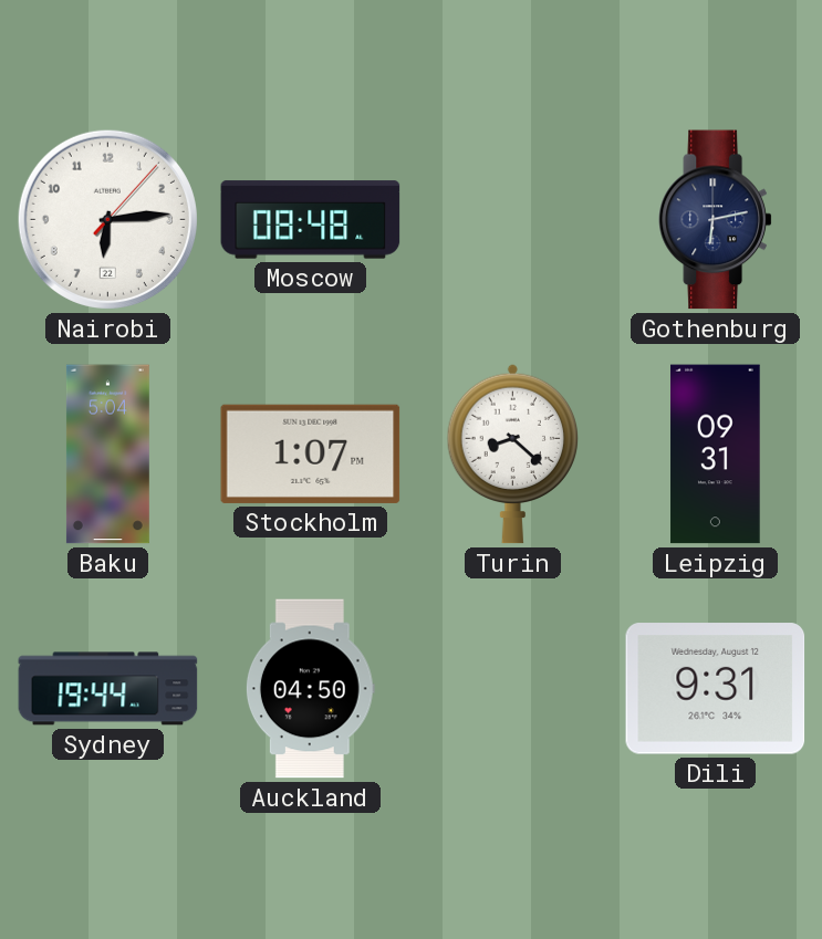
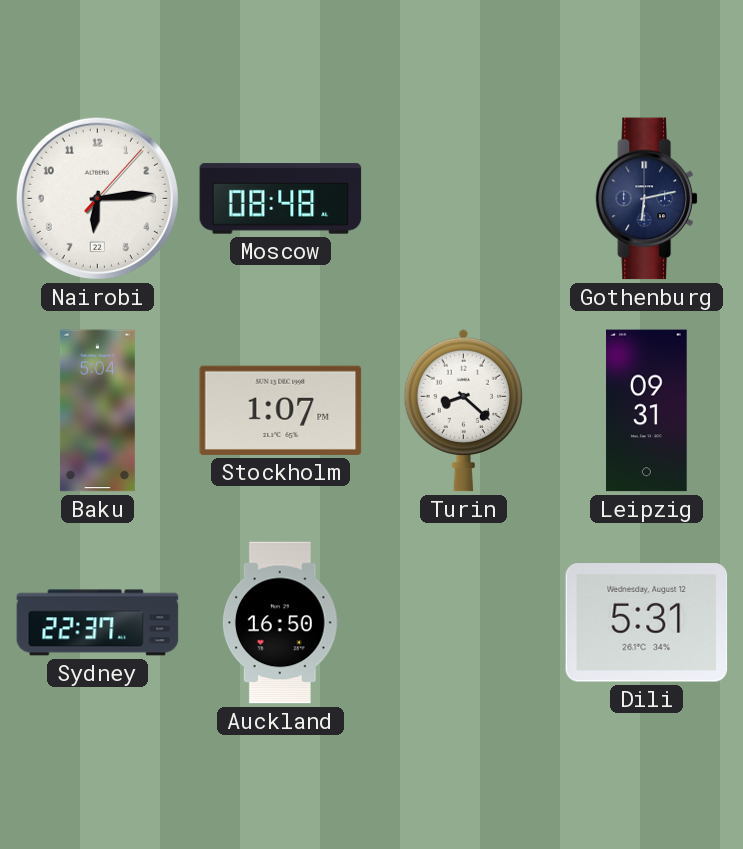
Sydney: 19:44 -> 22:37 (98, 623)
Auckland: 04:50 -> 16:50 (280, 623)
Dili: 9:31 -> 5:31 (647, 623)
